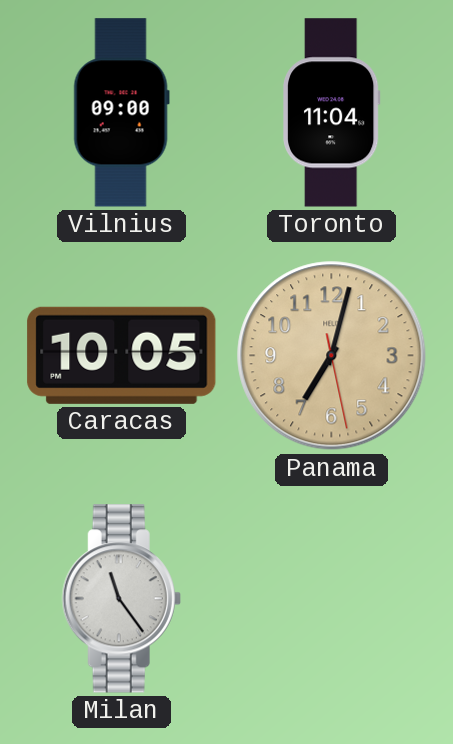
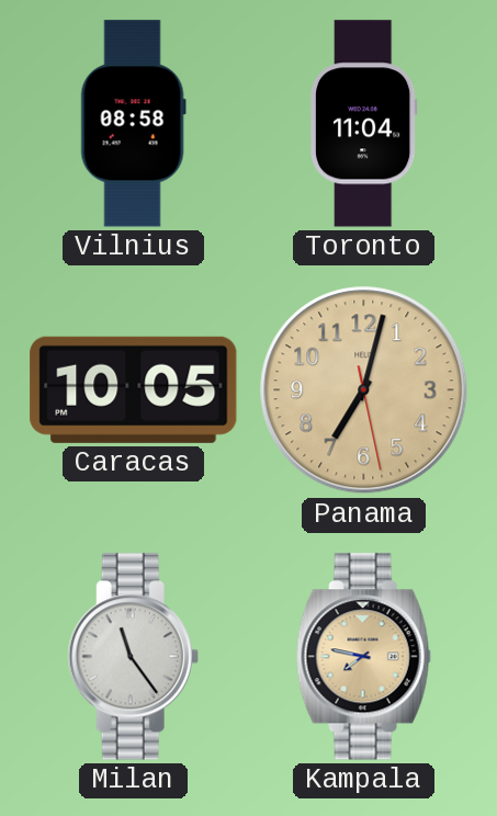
Vilnius: 09:00 -> 08:58 (133, 124)
Kampala: none -> 7:47 (363, 657)
